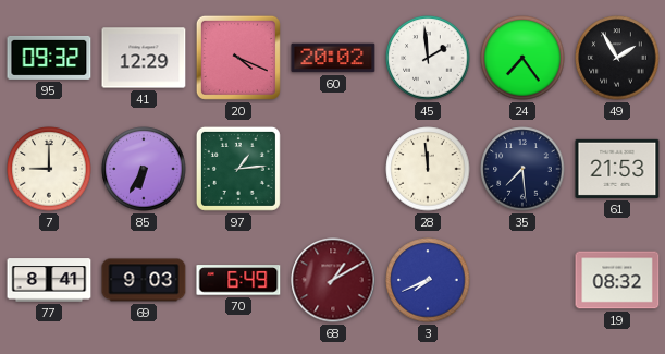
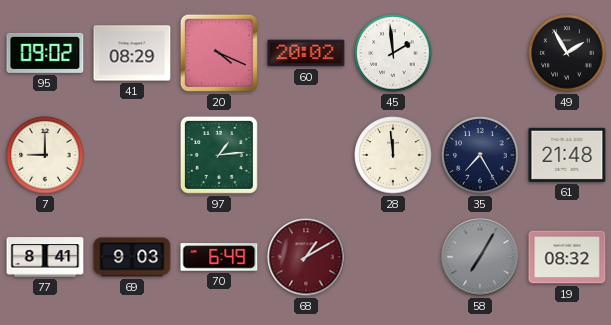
95: 09:32 -> 09:02 (45, 53)
41: 12:29 -> 08:29 (132, 53)
24: 7:24 -> none (522, 58)
85: 6:35 -> none (144, 169)
35: 7:29 -> 7:25 (480, 155)
61: 21:53 -> 21:48 (567, 155)
3: 7:41 -> none (428, 280)
58: none -> 7:05 (480, 257)
